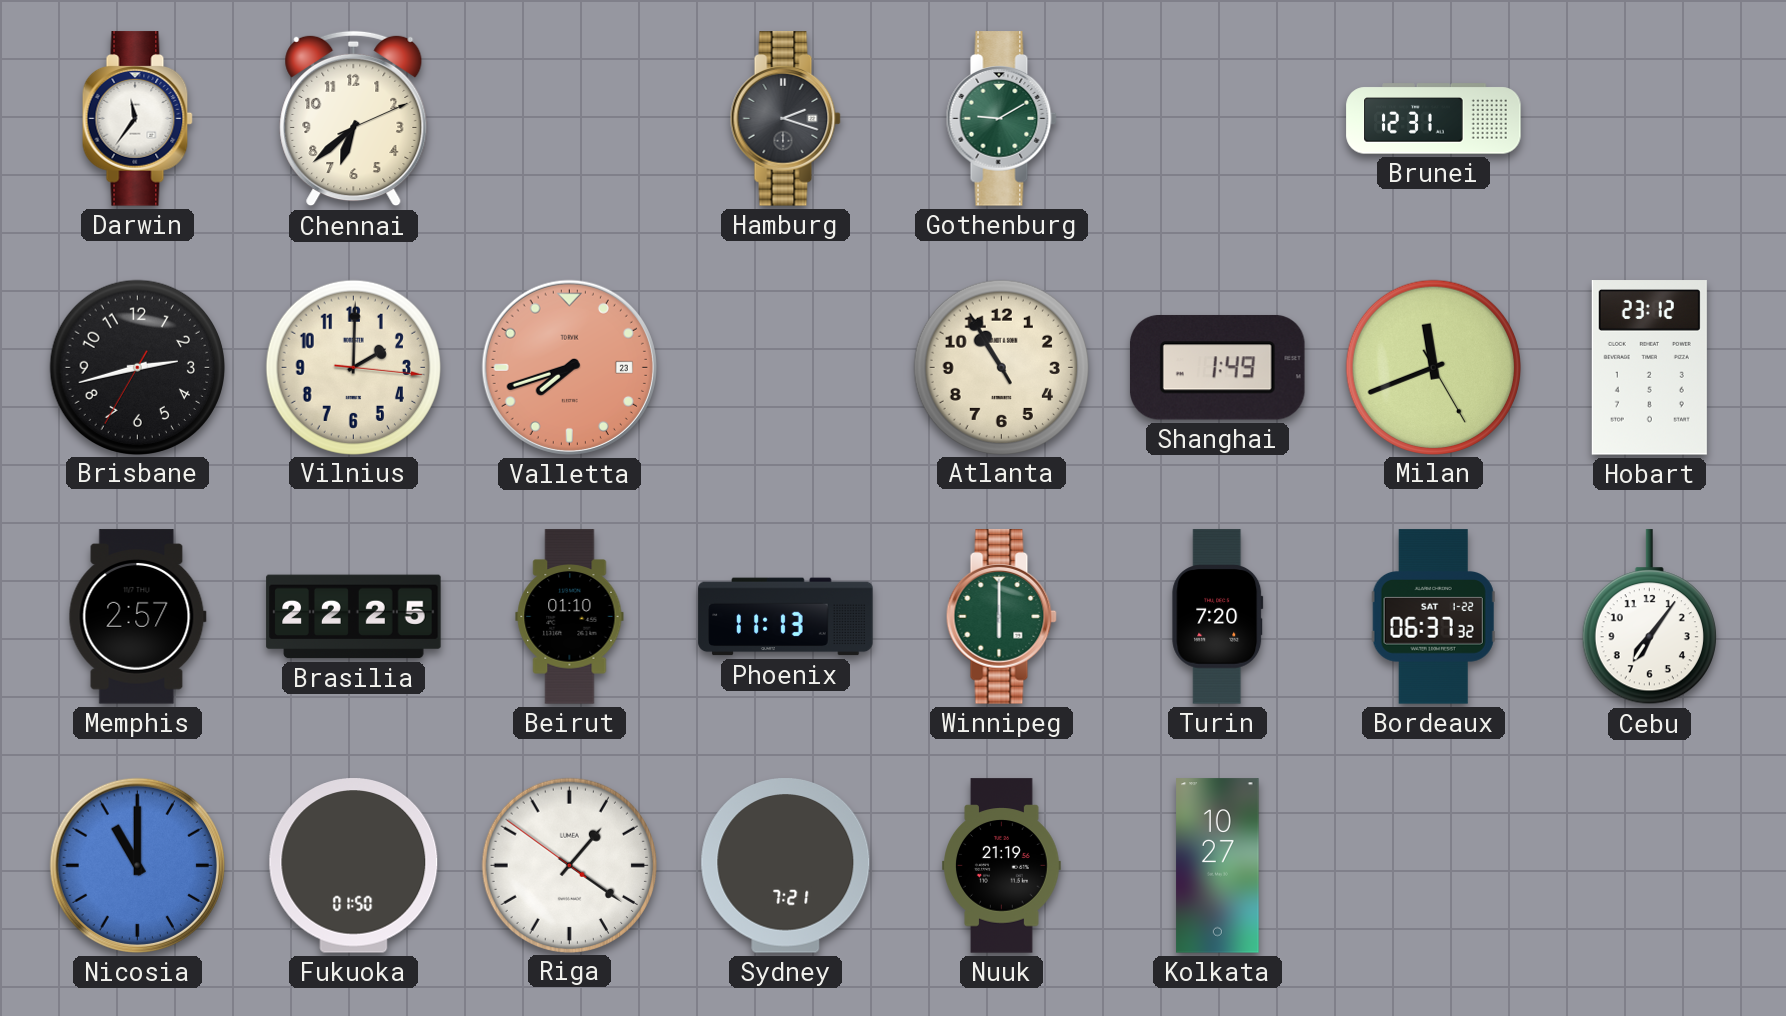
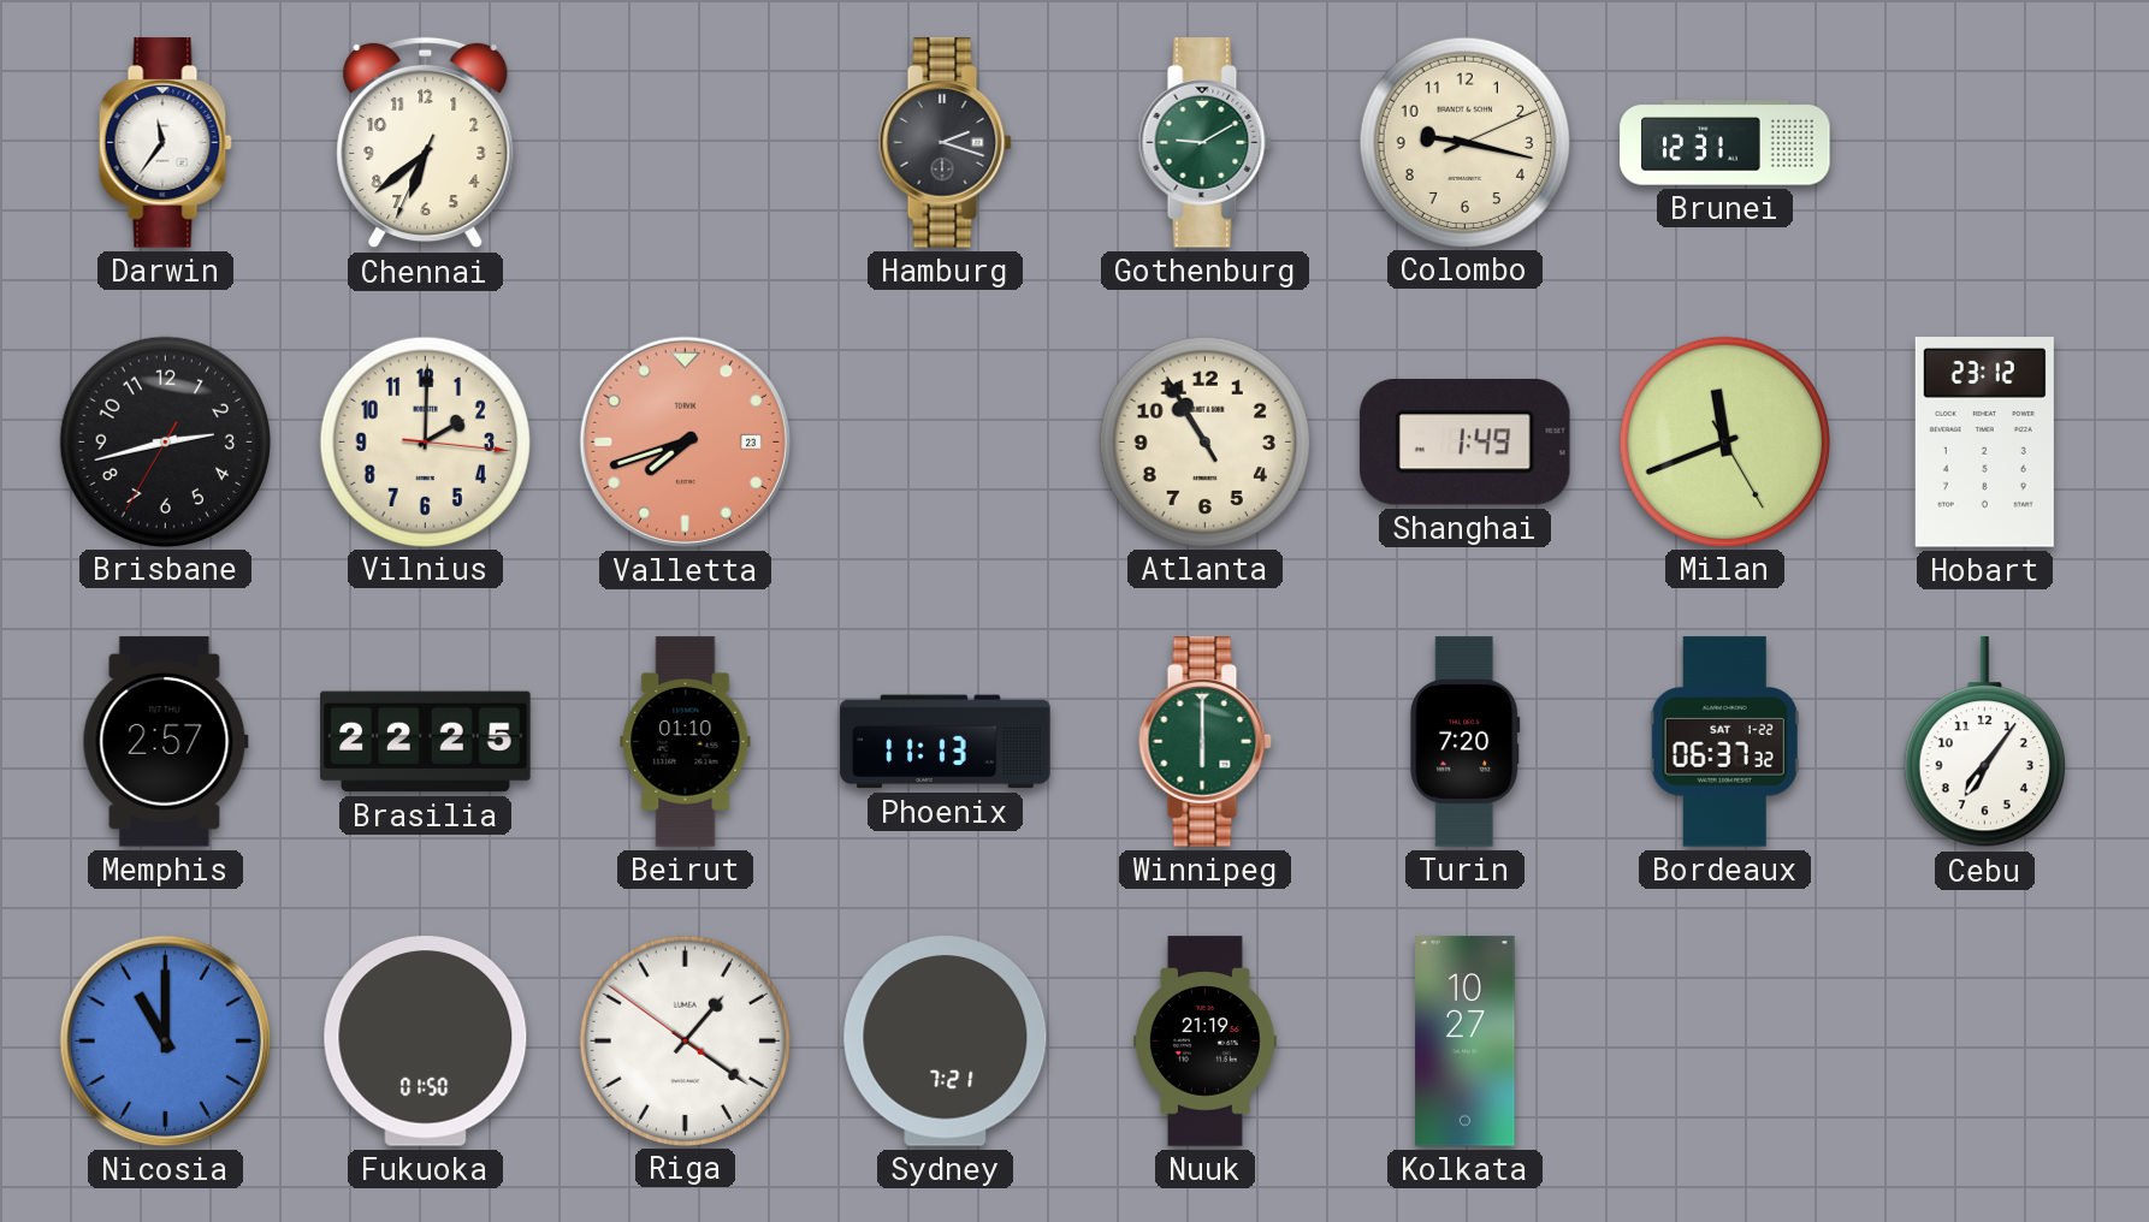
Chennai: 6:38:11 -> 6:38:34 (426, 143)
Colombo: none -> 9:17 (1464, 142)
